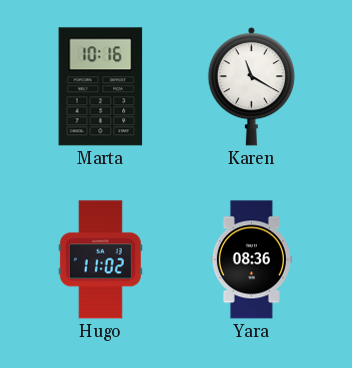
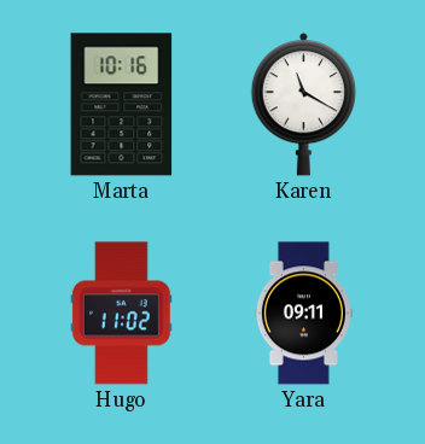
Yara: 08:36 -> 09:11 (303, 314)
